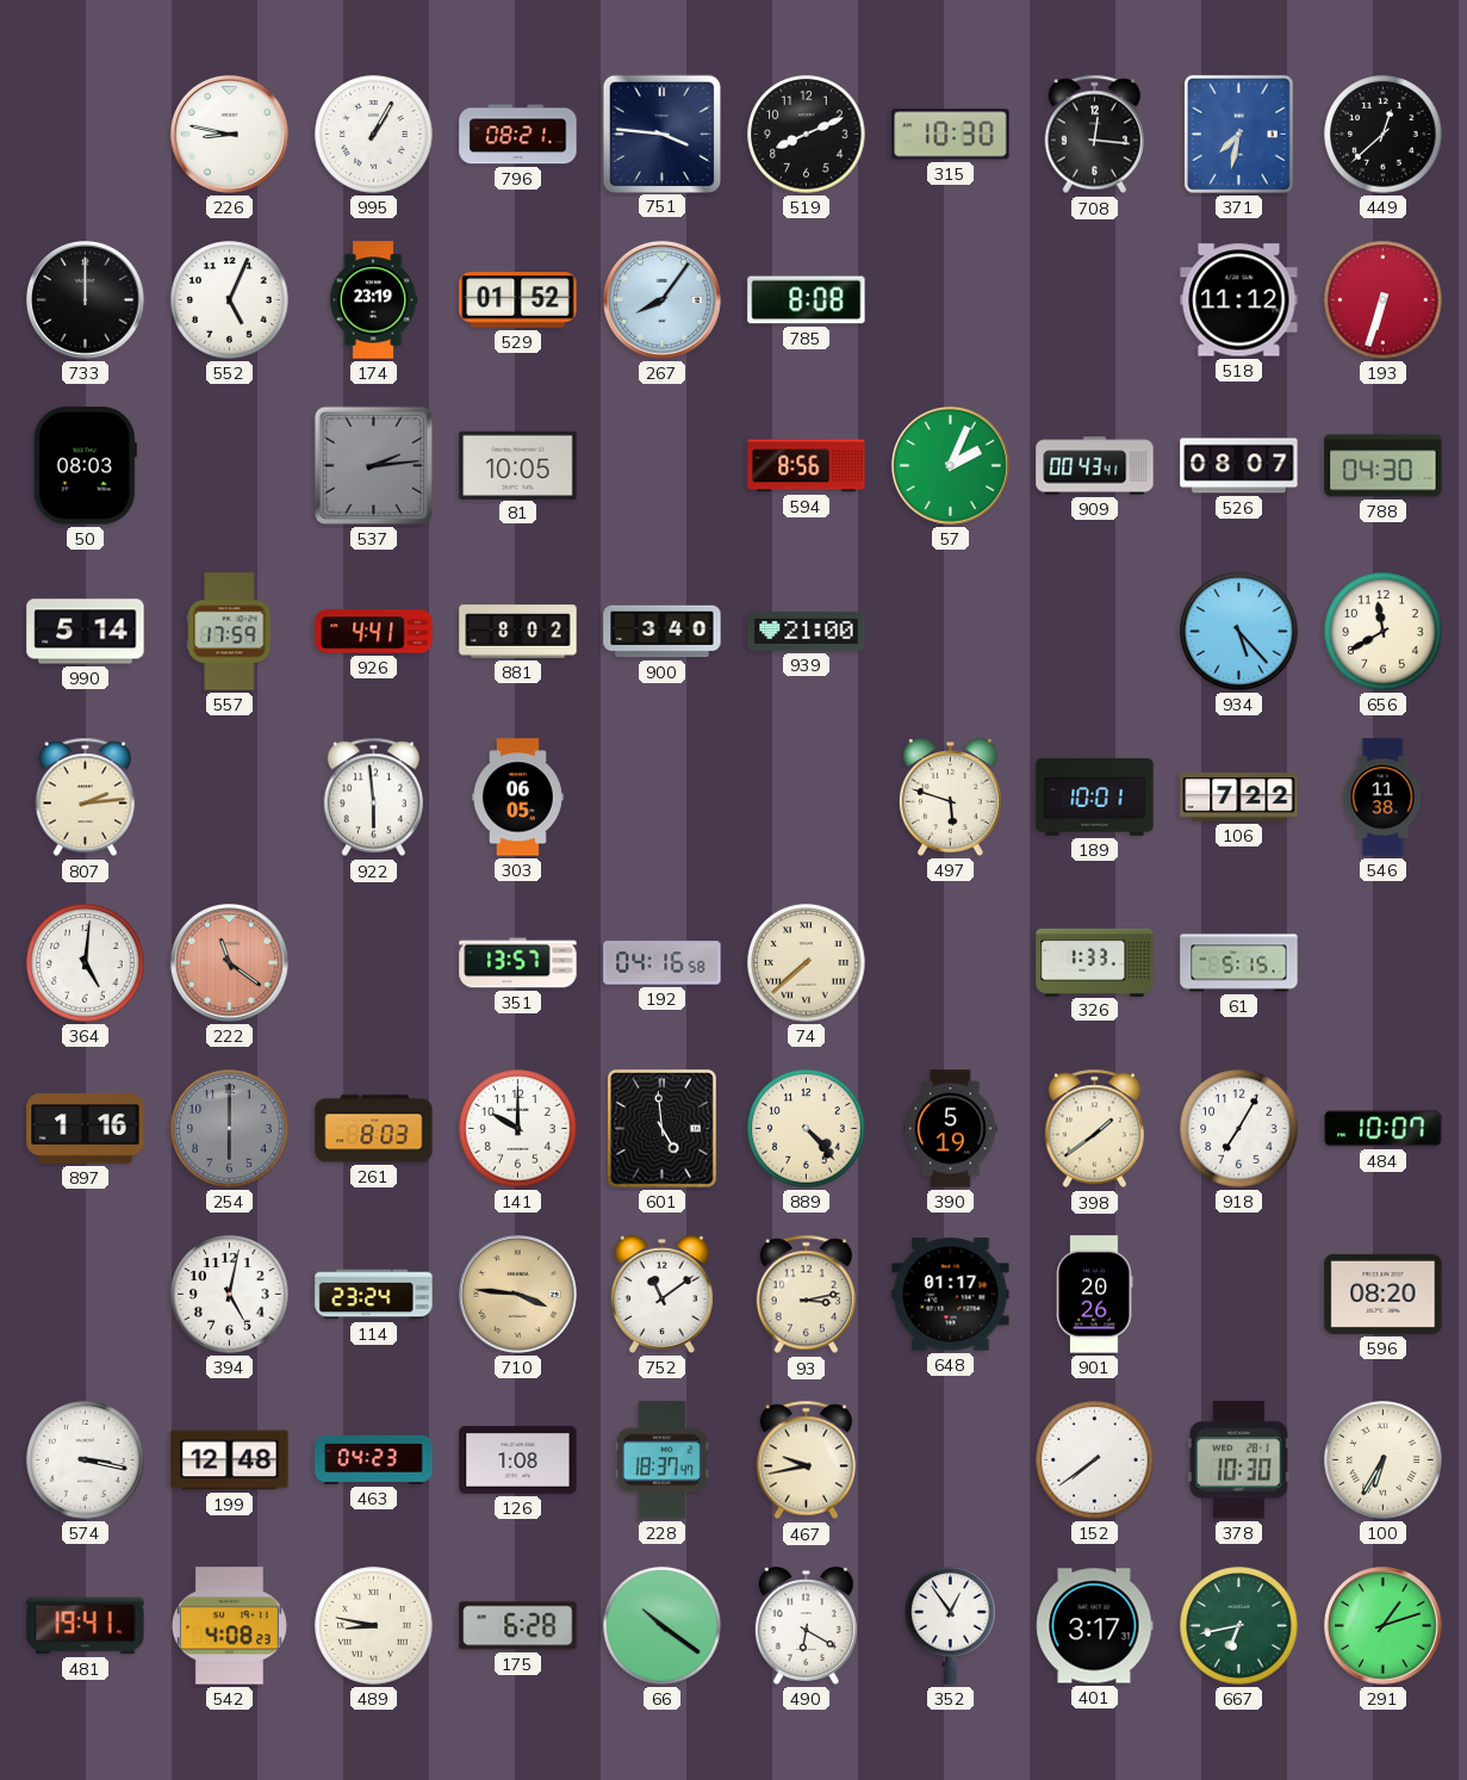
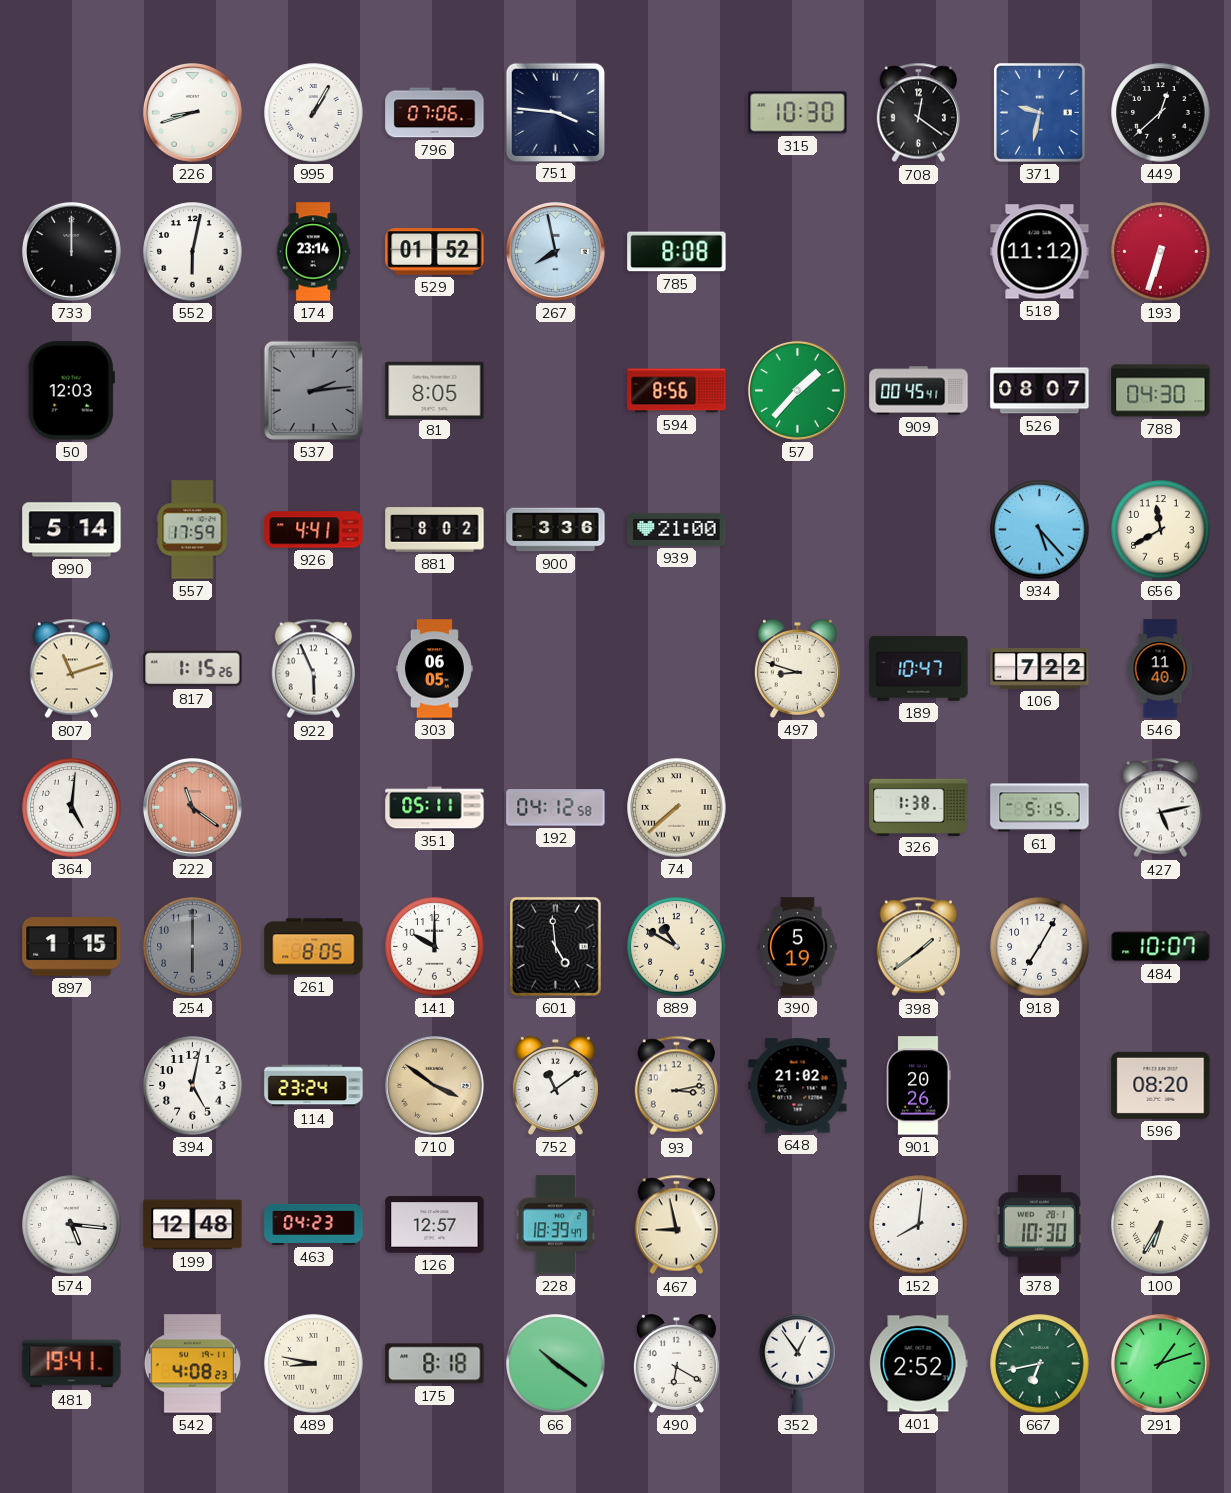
226: 8:47 -> 8:42 (193, 113)
796: 08:21 -> 07:06 (435, 113)
519: 8:11 -> none (807, 135)
708: 12:16 -> 12:21 (918, 113)
371: 7:32 -> 9:32 (1039, 112)
552: 5:04 -> 6:02 (193, 252)
174: 23:19 -> 23:14 (313, 252)
267: 8:06 -> 7:58 (556, 252)
50: 08:03 -> 12:03 (71, 391)
81: 10:05 -> 8:05 (435, 390)
57: 2:04 -> 1:37 (798, 391)
909: 00:43 -> 00:45 (919, 391)
900: 3:40 -> 3:36 (556, 530)
807: 2:14 -> 11:12 (71, 669)
817: none -> 1:15 (193, 669)
922: 5:59 -> 5:56 (313, 669)
497: 5:48 -> 8:48 (797, 669)
189: 10:01 -> 10:47 (919, 668)
546: 11:38 -> 11:40 (1160, 669)
351: 13:57 -> 05:11 (435, 808)
192: 04:16 -> 04:12 (556, 808)
326: 1:33 -> 1:38 (919, 807)
427: none -> 5:13 (1160, 808)
897: 1:16 -> 1:15 (72, 947)
261: 8:03 -> 8:05 (314, 947)
889: 4:23 -> 10:50 (677, 947)
710: 3:46 -> 3:51 (435, 1086)
648: 01:17 -> 21:02 (798, 1086)
574: 3:17 -> 5:16 (72, 1225)
126: 1:08 -> 12:57 (435, 1225)
228: 18:37 -> 18:39 (555, 1225)
467: 9:43 -> 8:58 (676, 1225)
152: 7:39 -> 8:01 (919, 1225)
175: 6:28 -> 8:18 (435, 1364)
401: 3:17 -> 2:52 (919, 1364)
